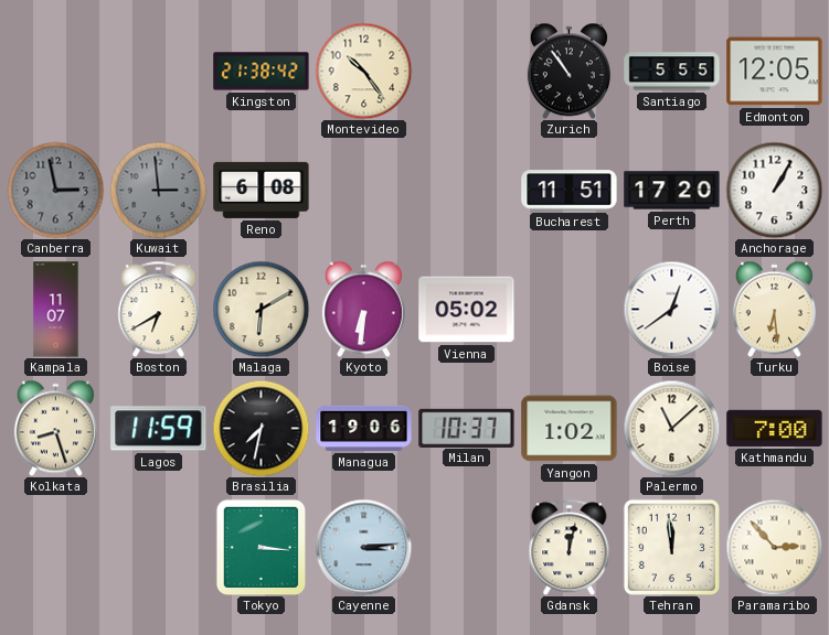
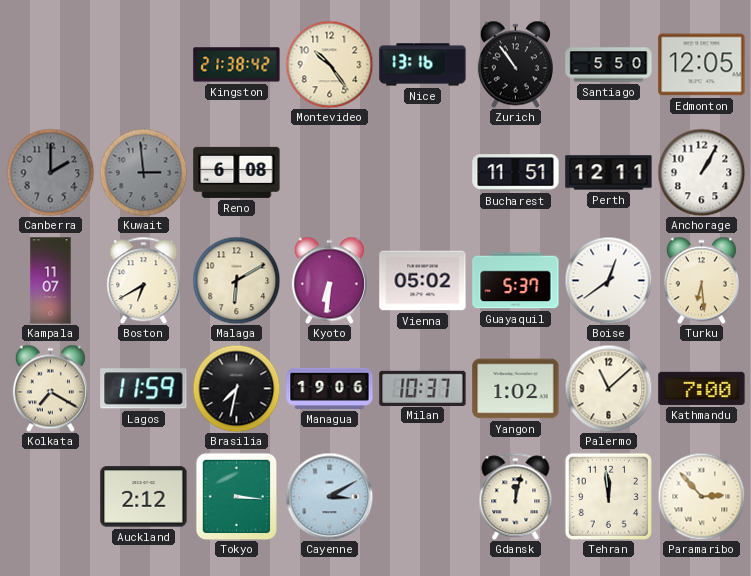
Nice: none -> 13:16 (423, 65)
Santiago: 5:55 -> 5:50 (609, 65)
Canberra: 2:58 -> 2:00 (50, 172)
Perth: 17:20 -> 12:11 (609, 173)
Guayaquil: none -> 5:37 (516, 281)
Kolkata: 8:27 -> 7:20 (50, 388)
Auckland: none -> 2:12 (144, 497)
Cayenne: 3:14 -> 3:10 (329, 496)
